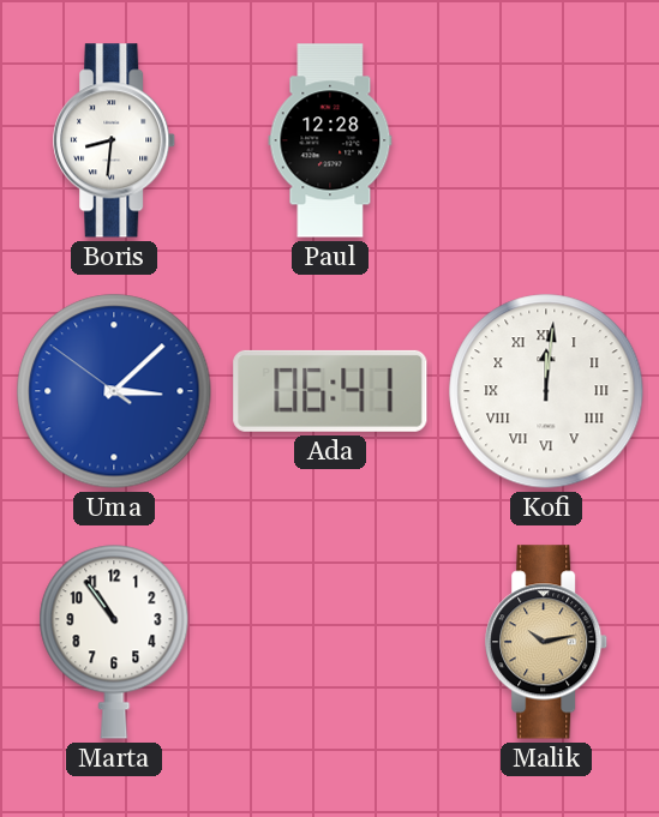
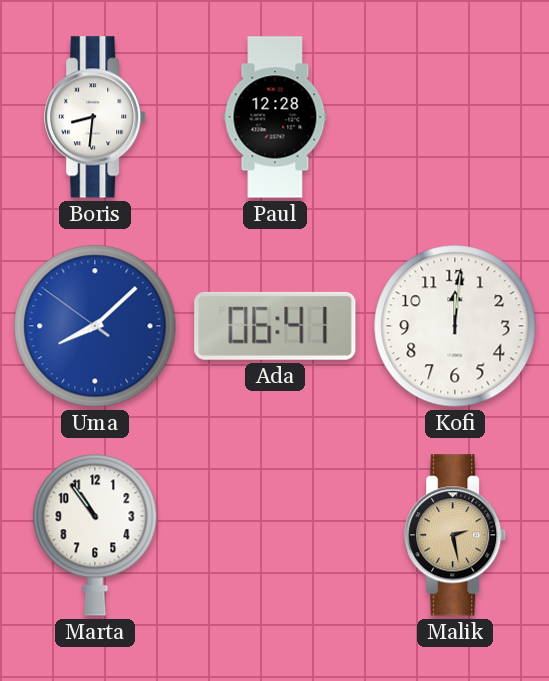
Uma: 3:07 -> 8:07 (95, 326)
Kofi numerals: Roman -> Arabic (455, 326)
Malik: 10:13 -> 2:28 (456, 535)
